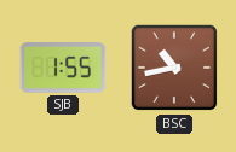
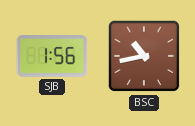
SJB: 1:55 -> 1:56 (52, 56)
